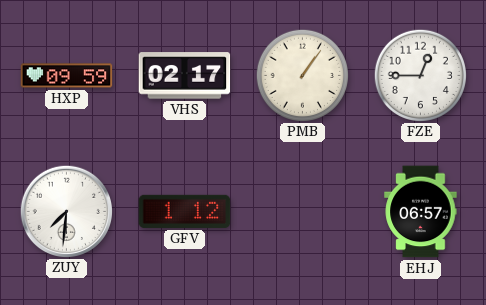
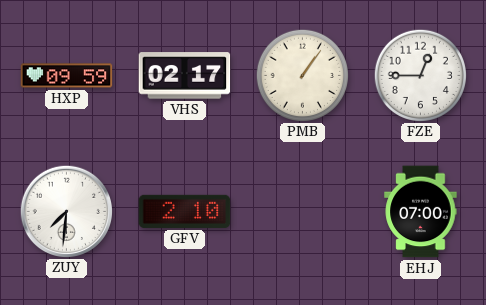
GFV: 1:12 -> 2:10 (185, 211)
EHJ: 06:57 -> 07:00 (421, 212)
